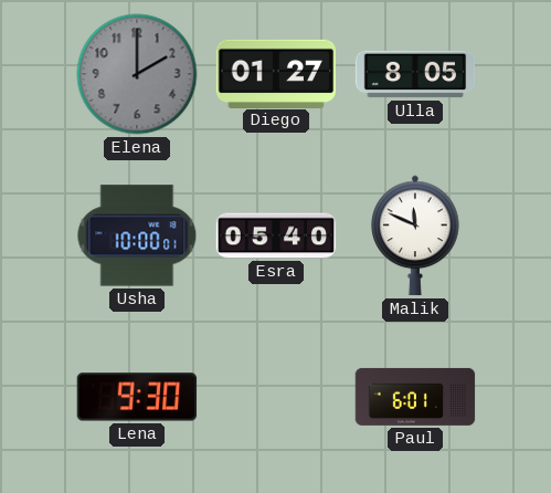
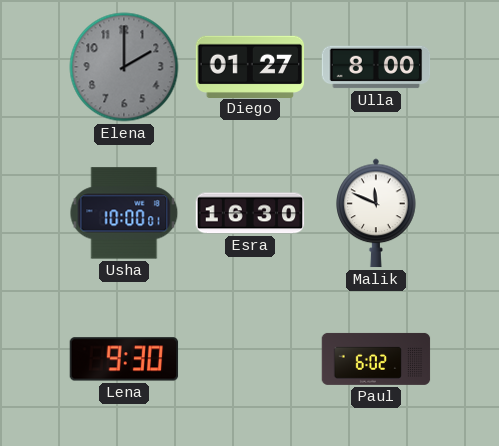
Ulla: 8:05 -> 8:00 (376, 67)
Esra: 05:40 -> 16:30 (250, 213)
Paul: 6:01 -> 6:02 (376, 359)
